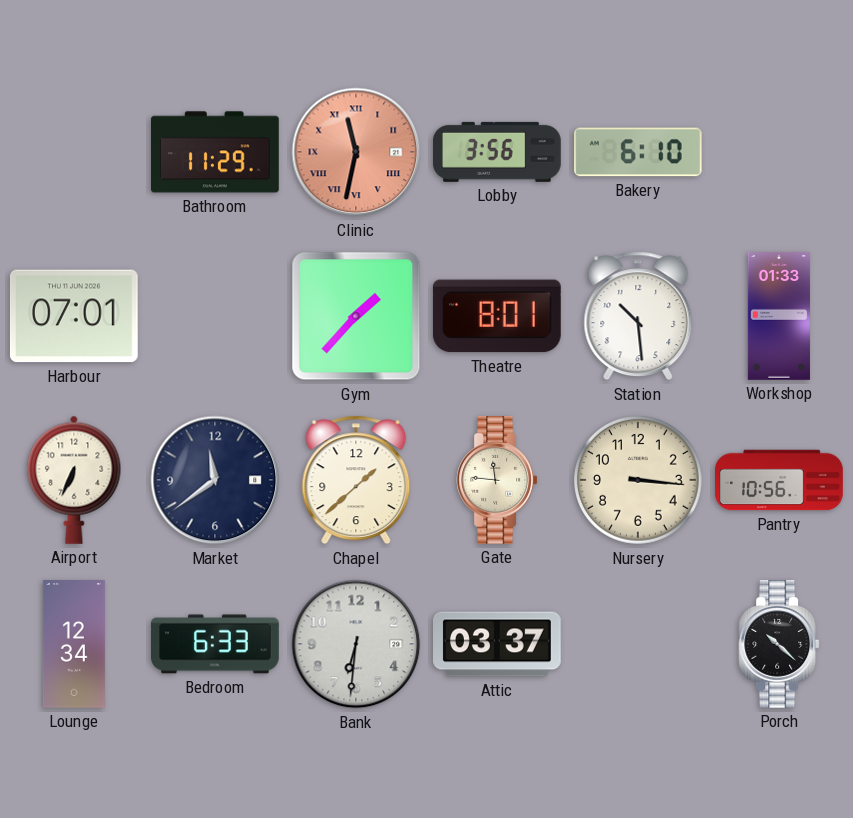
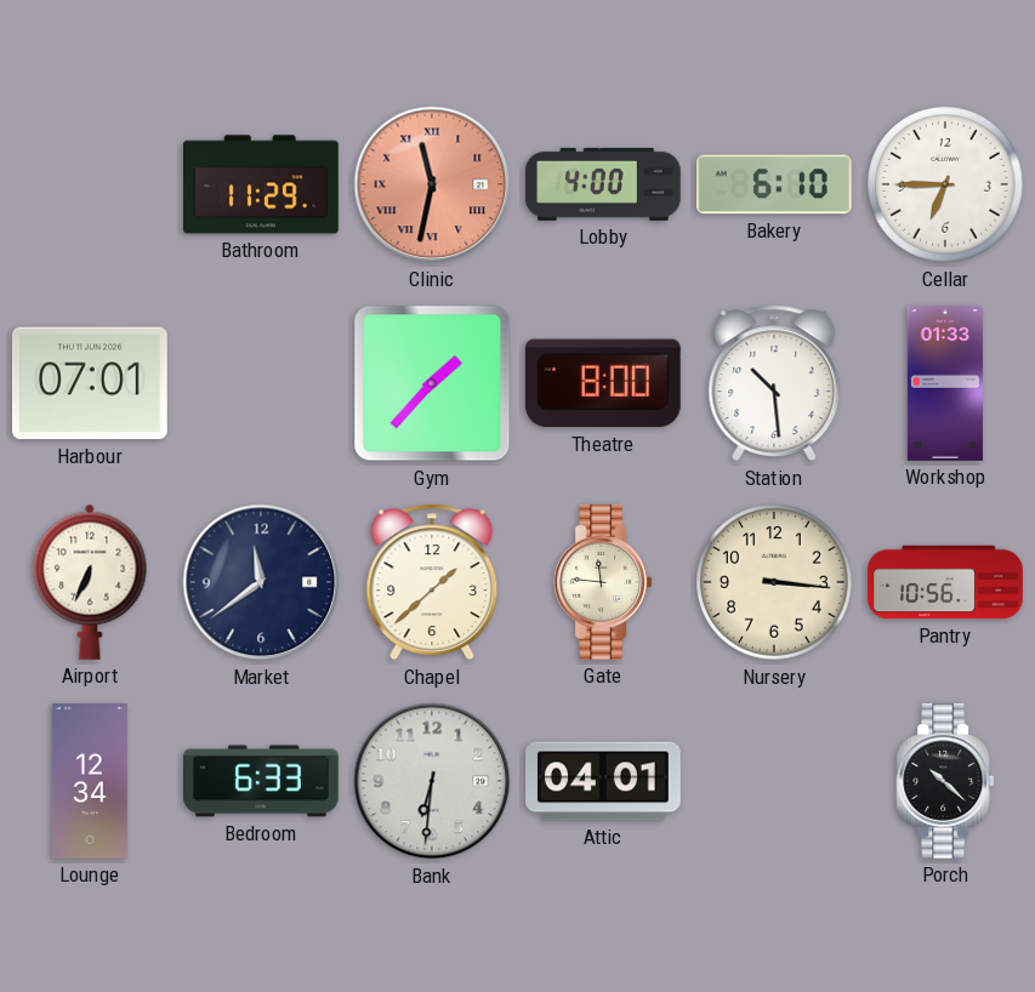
Lobby: 3:56 -> 4:00 (603, 184)
Cellar: none -> 6:45 (946, 186)
Theatre: 8:01 -> 8:00 (603, 383)
Attic: 03:37 -> 04:01 (604, 781)
